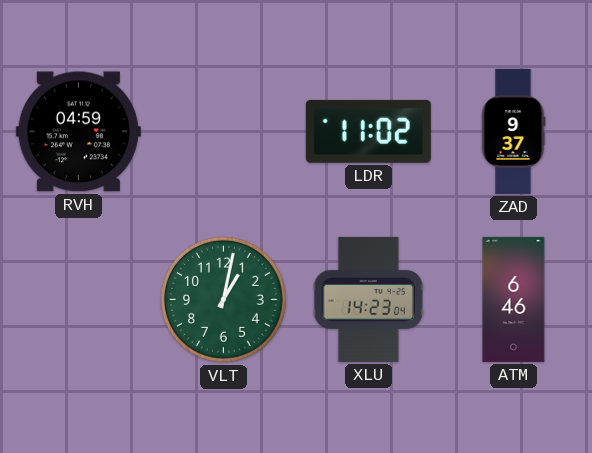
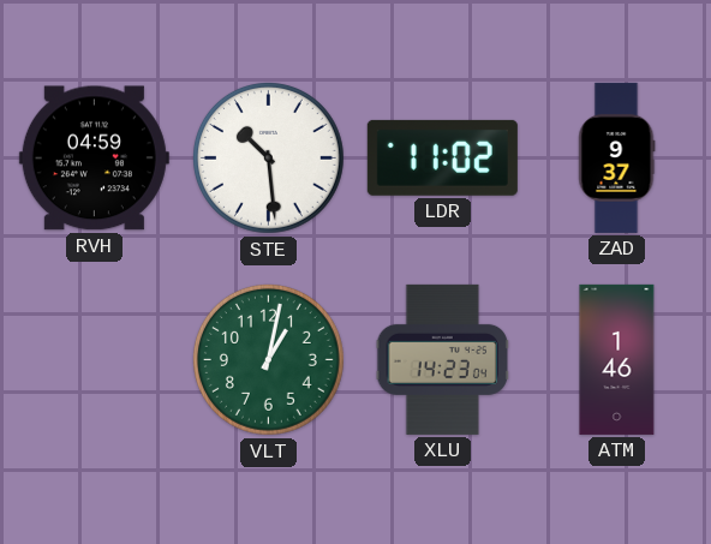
STE: none -> 10:29 (268, 157)
ATM: 6:46 -> 1:46 (617, 359)
